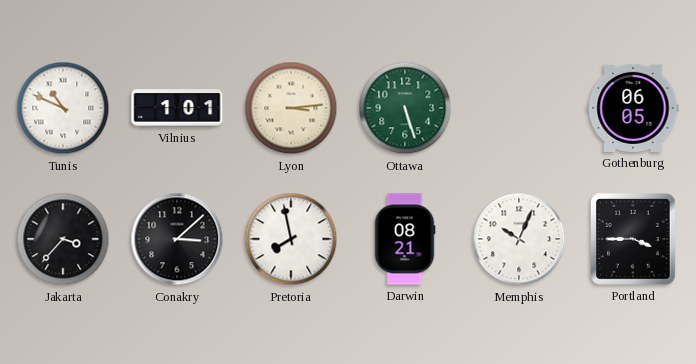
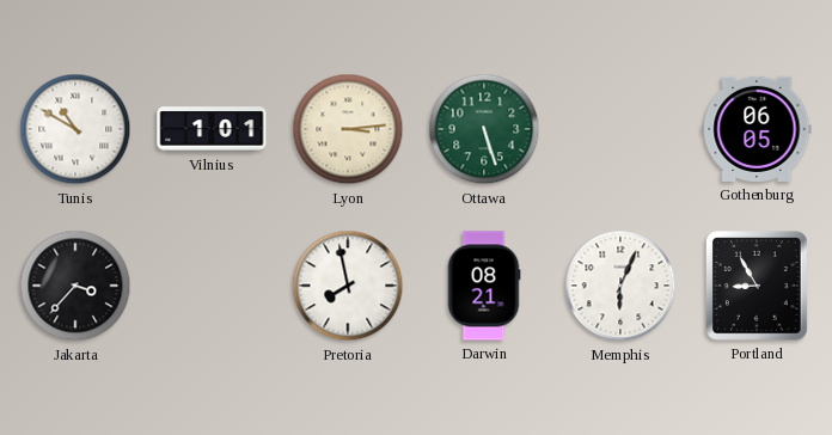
Tunis: 10:49 -> 10:50 (75, 129)
Conakry: 3:08 -> none (177, 239)
Memphis: 10:04 -> 6:04 (620, 286)
Portland: 3:45 -> 8:55 (758, 287)
